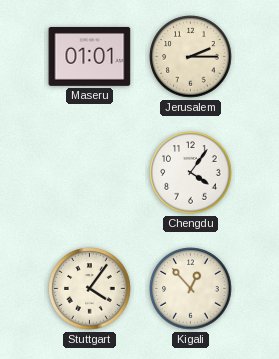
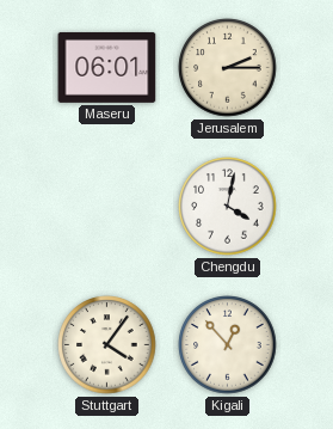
Maseru: 01:01 -> 06:01 (107, 67)
Chengdu: 4:06 -> 4:02 (228, 207)
